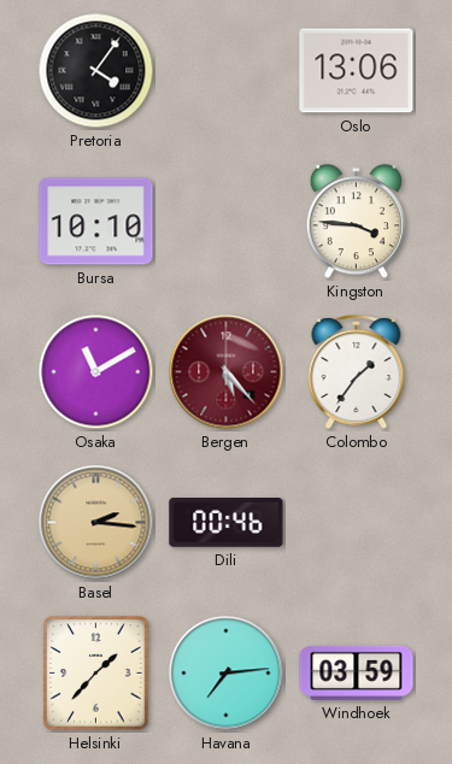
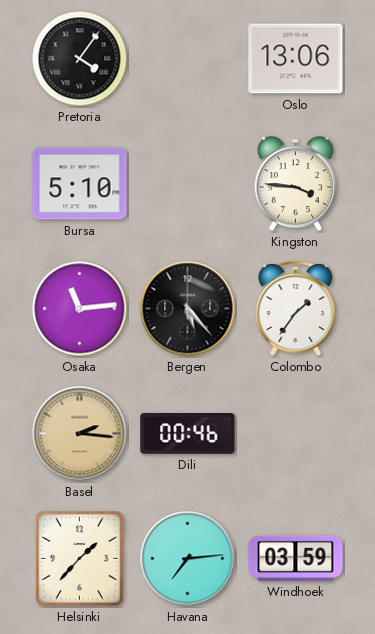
Bursa: 10:10 -> 5:10 (80, 184)
Osaka: 11:10 -> 11:14 (80, 309)
Bergen dial: burgundy -> black (188, 309)
